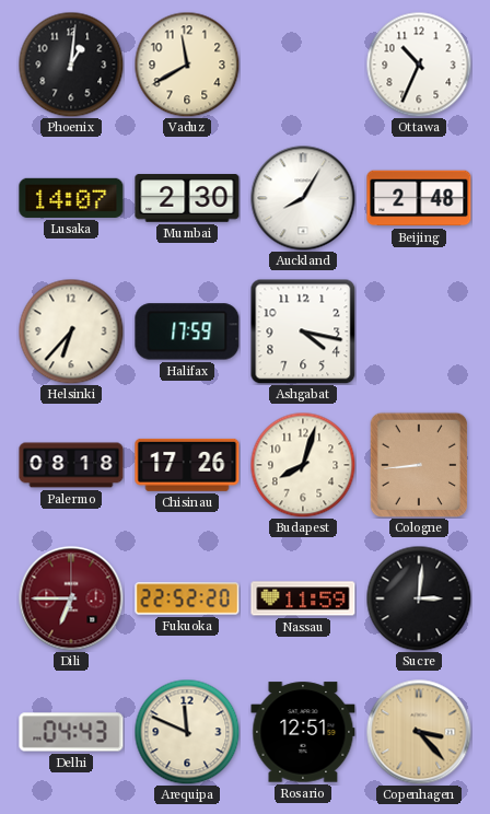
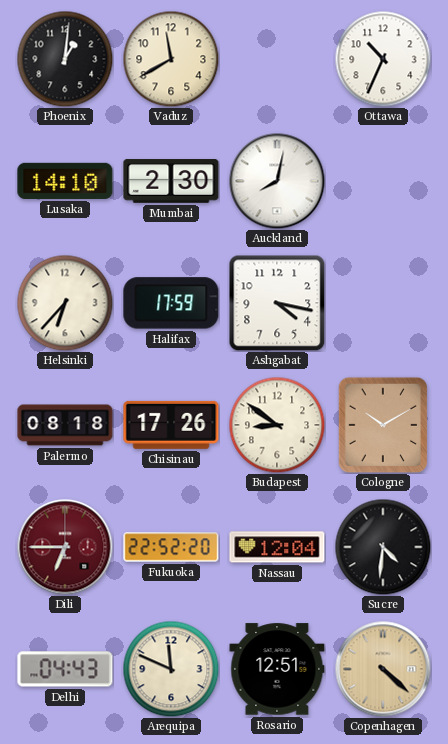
Lusaka: 14:07 -> 14:10 (65, 181)
Auckland: 8:05 -> 8:02 (277, 181)
Beijing: 2:48 -> none (419, 198)
Budapest: 8:03 -> 8:51 (277, 425)
Cologne: 8:44 -> 10:10 (383, 425)
Nassau: 11:59 -> 12:04 (277, 547)
Sucre: 3:01 -> 4:31 (383, 547)
Copenhagen: 3:23 -> 4:22 (383, 669)
